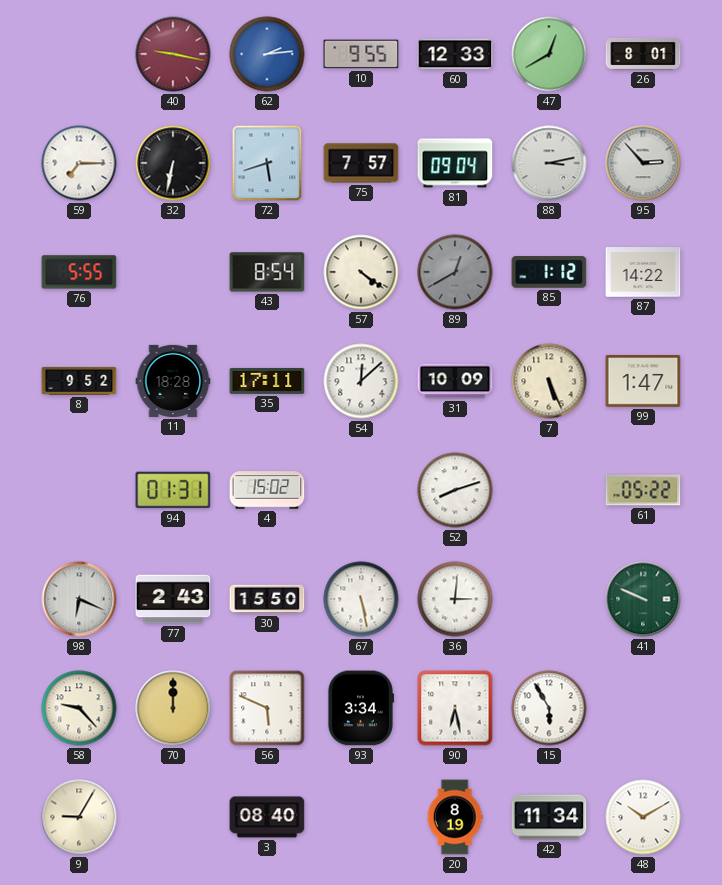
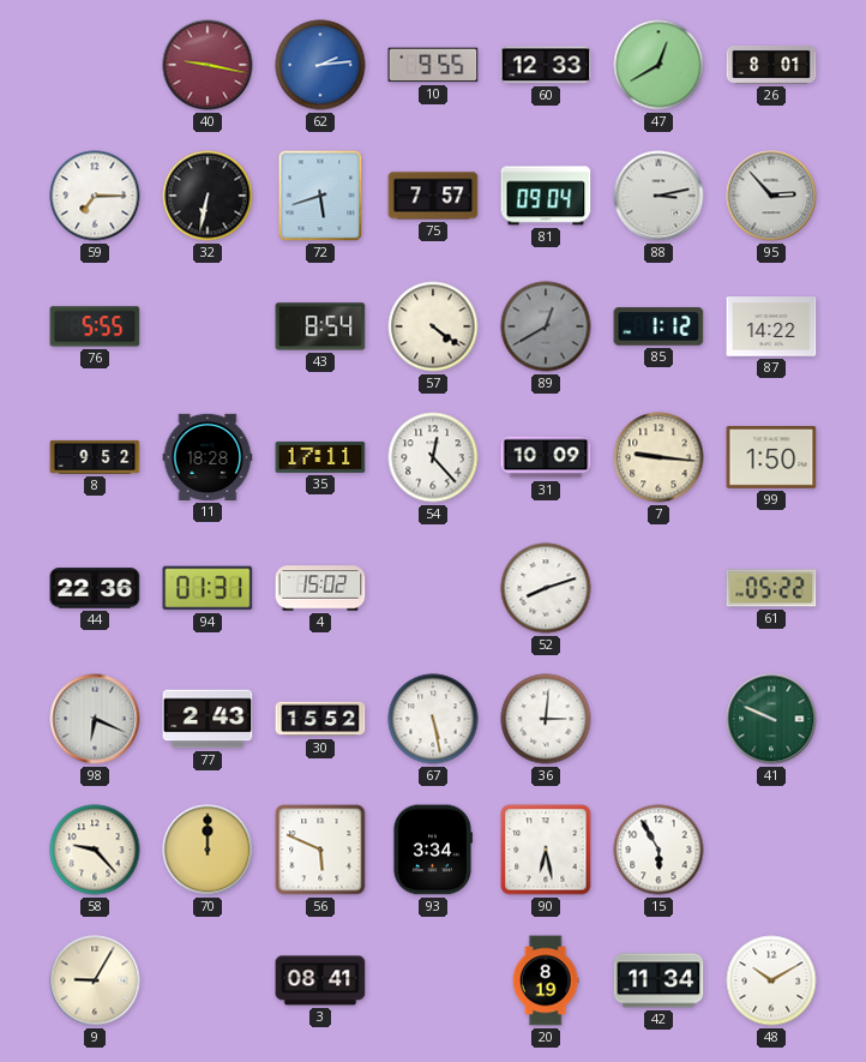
54: 12:08 -> 12:23 (433, 457)
7: 5:26 -> 9:16 (658, 457)
99: 1:47 -> 1:50 (771, 458)
44: none -> 22:36 (95, 588)
30: 15:50 -> 15:52 (320, 719)
3: 08:40 -> 08:41 (320, 980)
